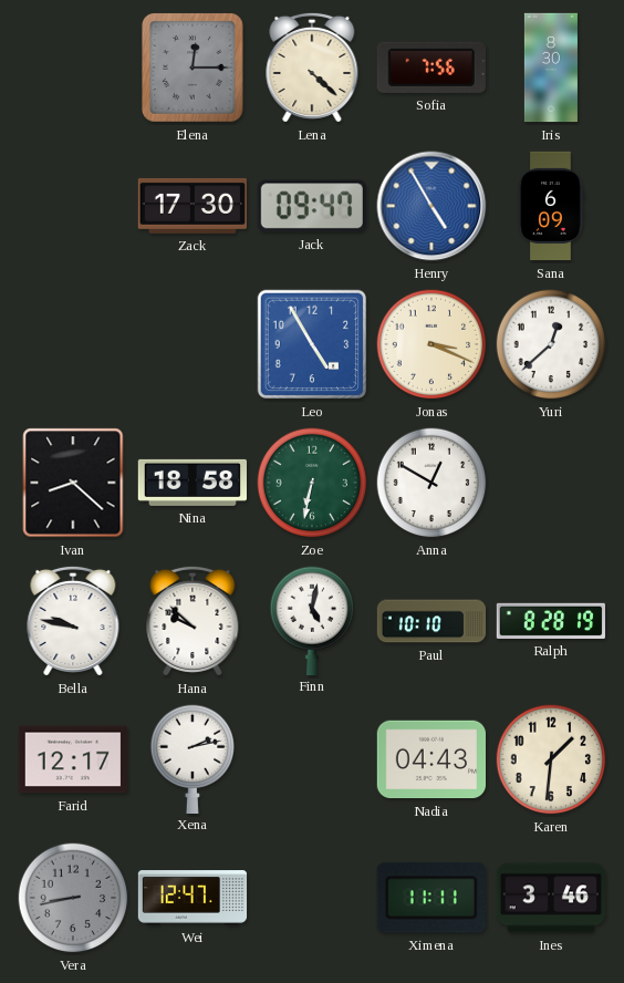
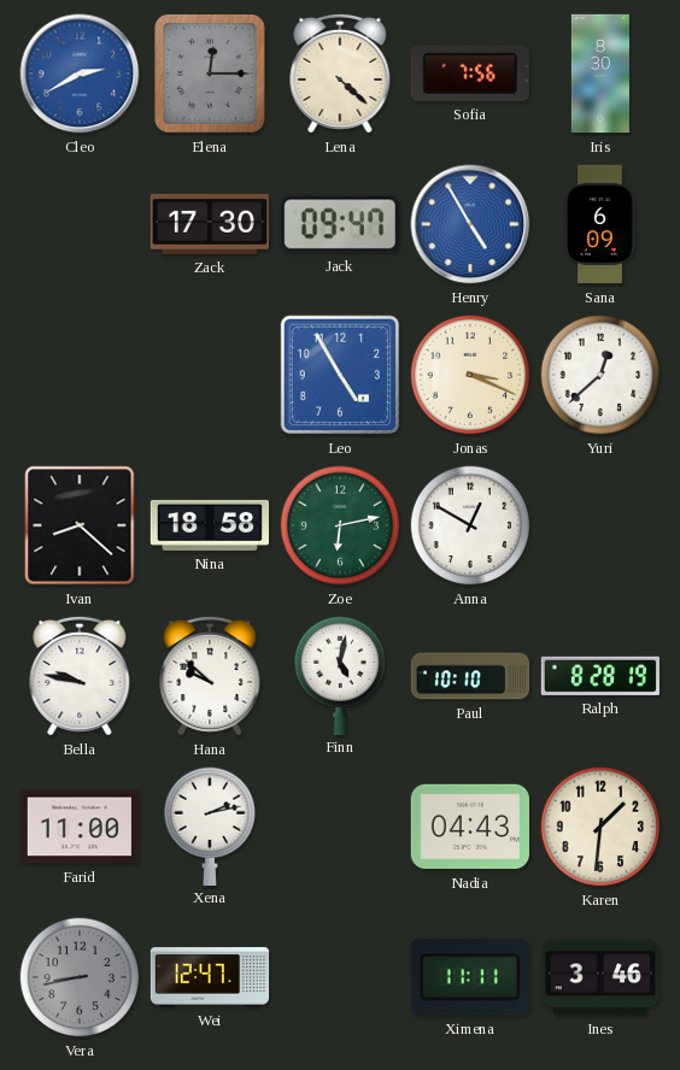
Cleo: none -> 2:40 (80, 74)
Zoe: 6:32 -> 6:13 (340, 525)
Farid: 12:17 -> 11:00 (78, 827)
